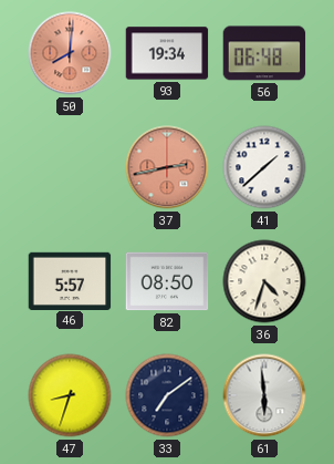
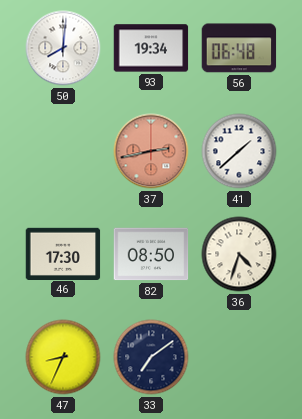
50 dial: salmon -> white (63, 48)
46: 5:57 -> 17:30 (63, 253)
47: 8:33 -> 8:34 (63, 357)
61: 5:59 -> none (264, 395)
